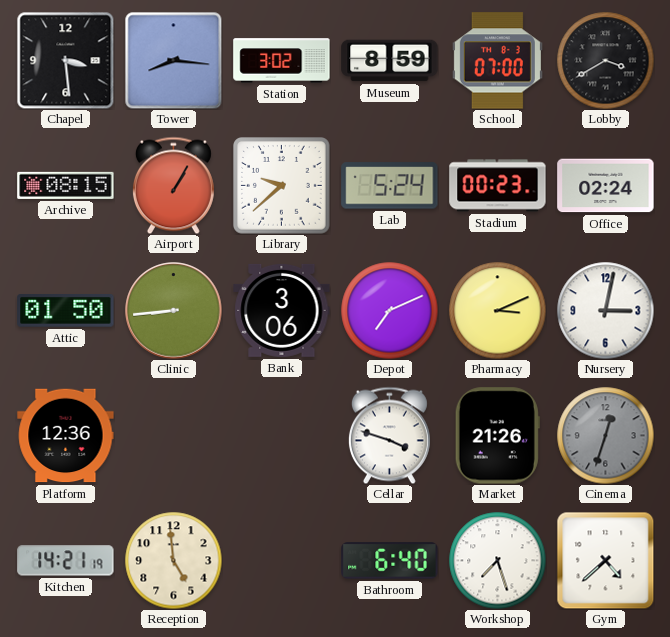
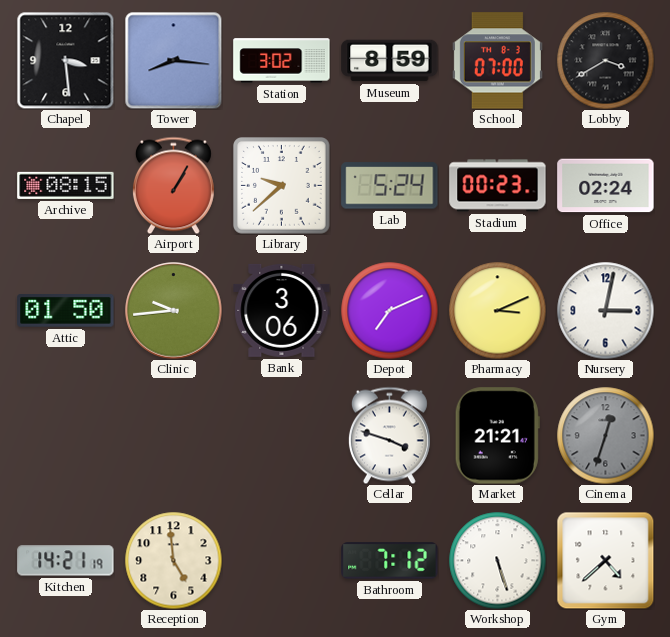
Clinic: 8:44 -> 9:44 (174, 311)
Platform: 12:36 -> none (66, 436)
Market: 21:26 -> 21:21 (497, 436)
Bathroom: 6:40 -> 7:12 (390, 561)
Workshop: 7:27 -> 5:27 (497, 560)
